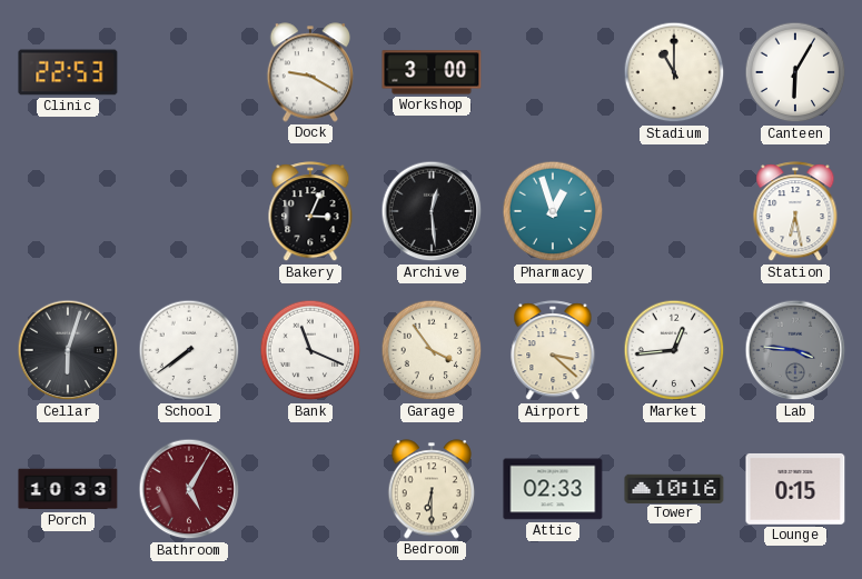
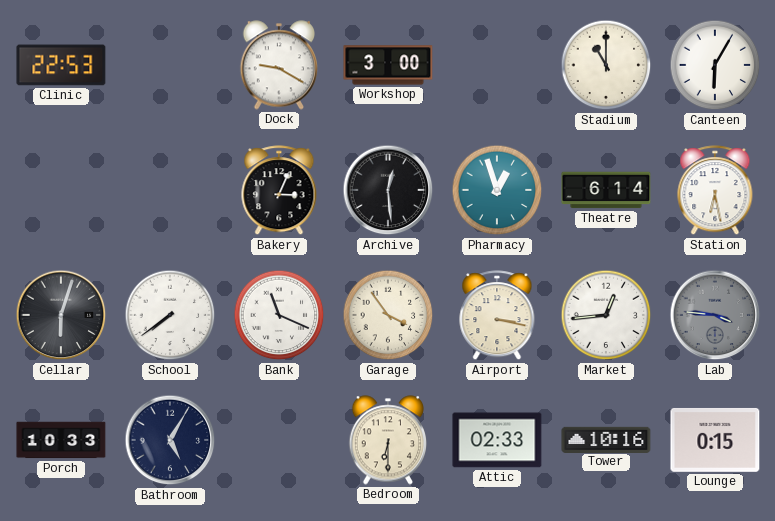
Theatre: none -> 6:14 (606, 190)
Airport: 3:22 -> 3:17 (497, 316)
Bathroom dial: burgundy -> navy (170, 440)
